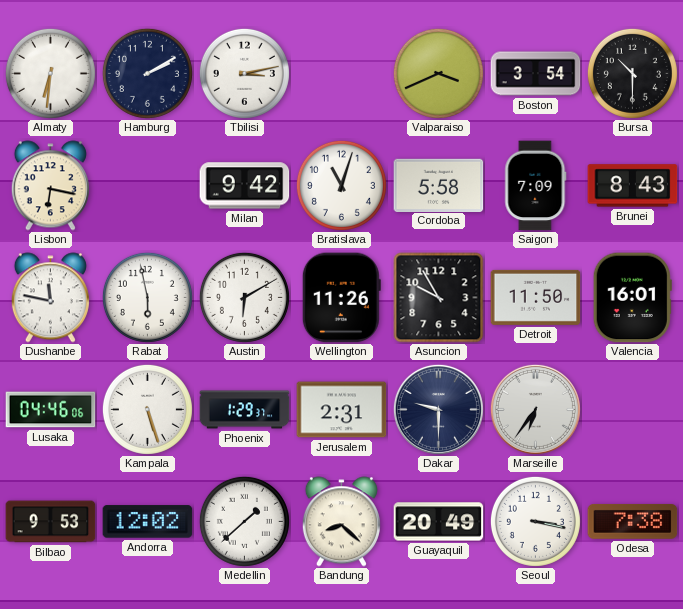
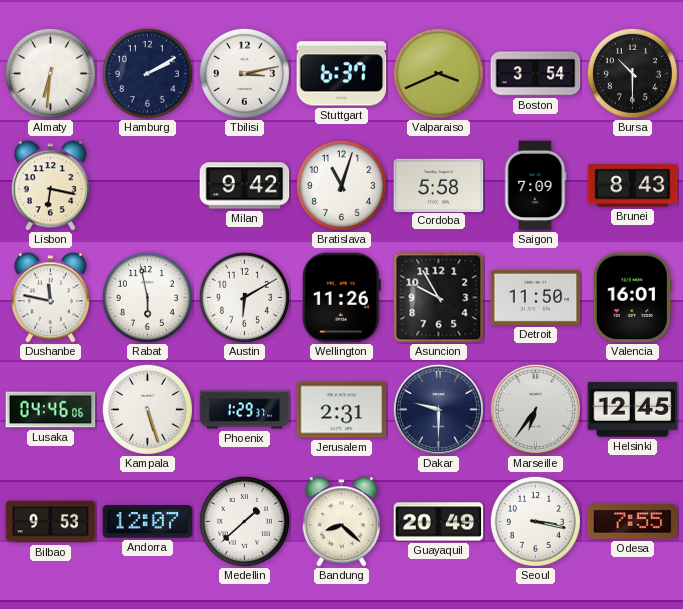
Stuttgart: none -> 6:37 (342, 74)
Helsinki: none -> 12:45 (633, 410)
Andorra: 12:02 -> 12:07 (148, 522)
Odesa: 7:38 -> 7:55 (633, 521)
